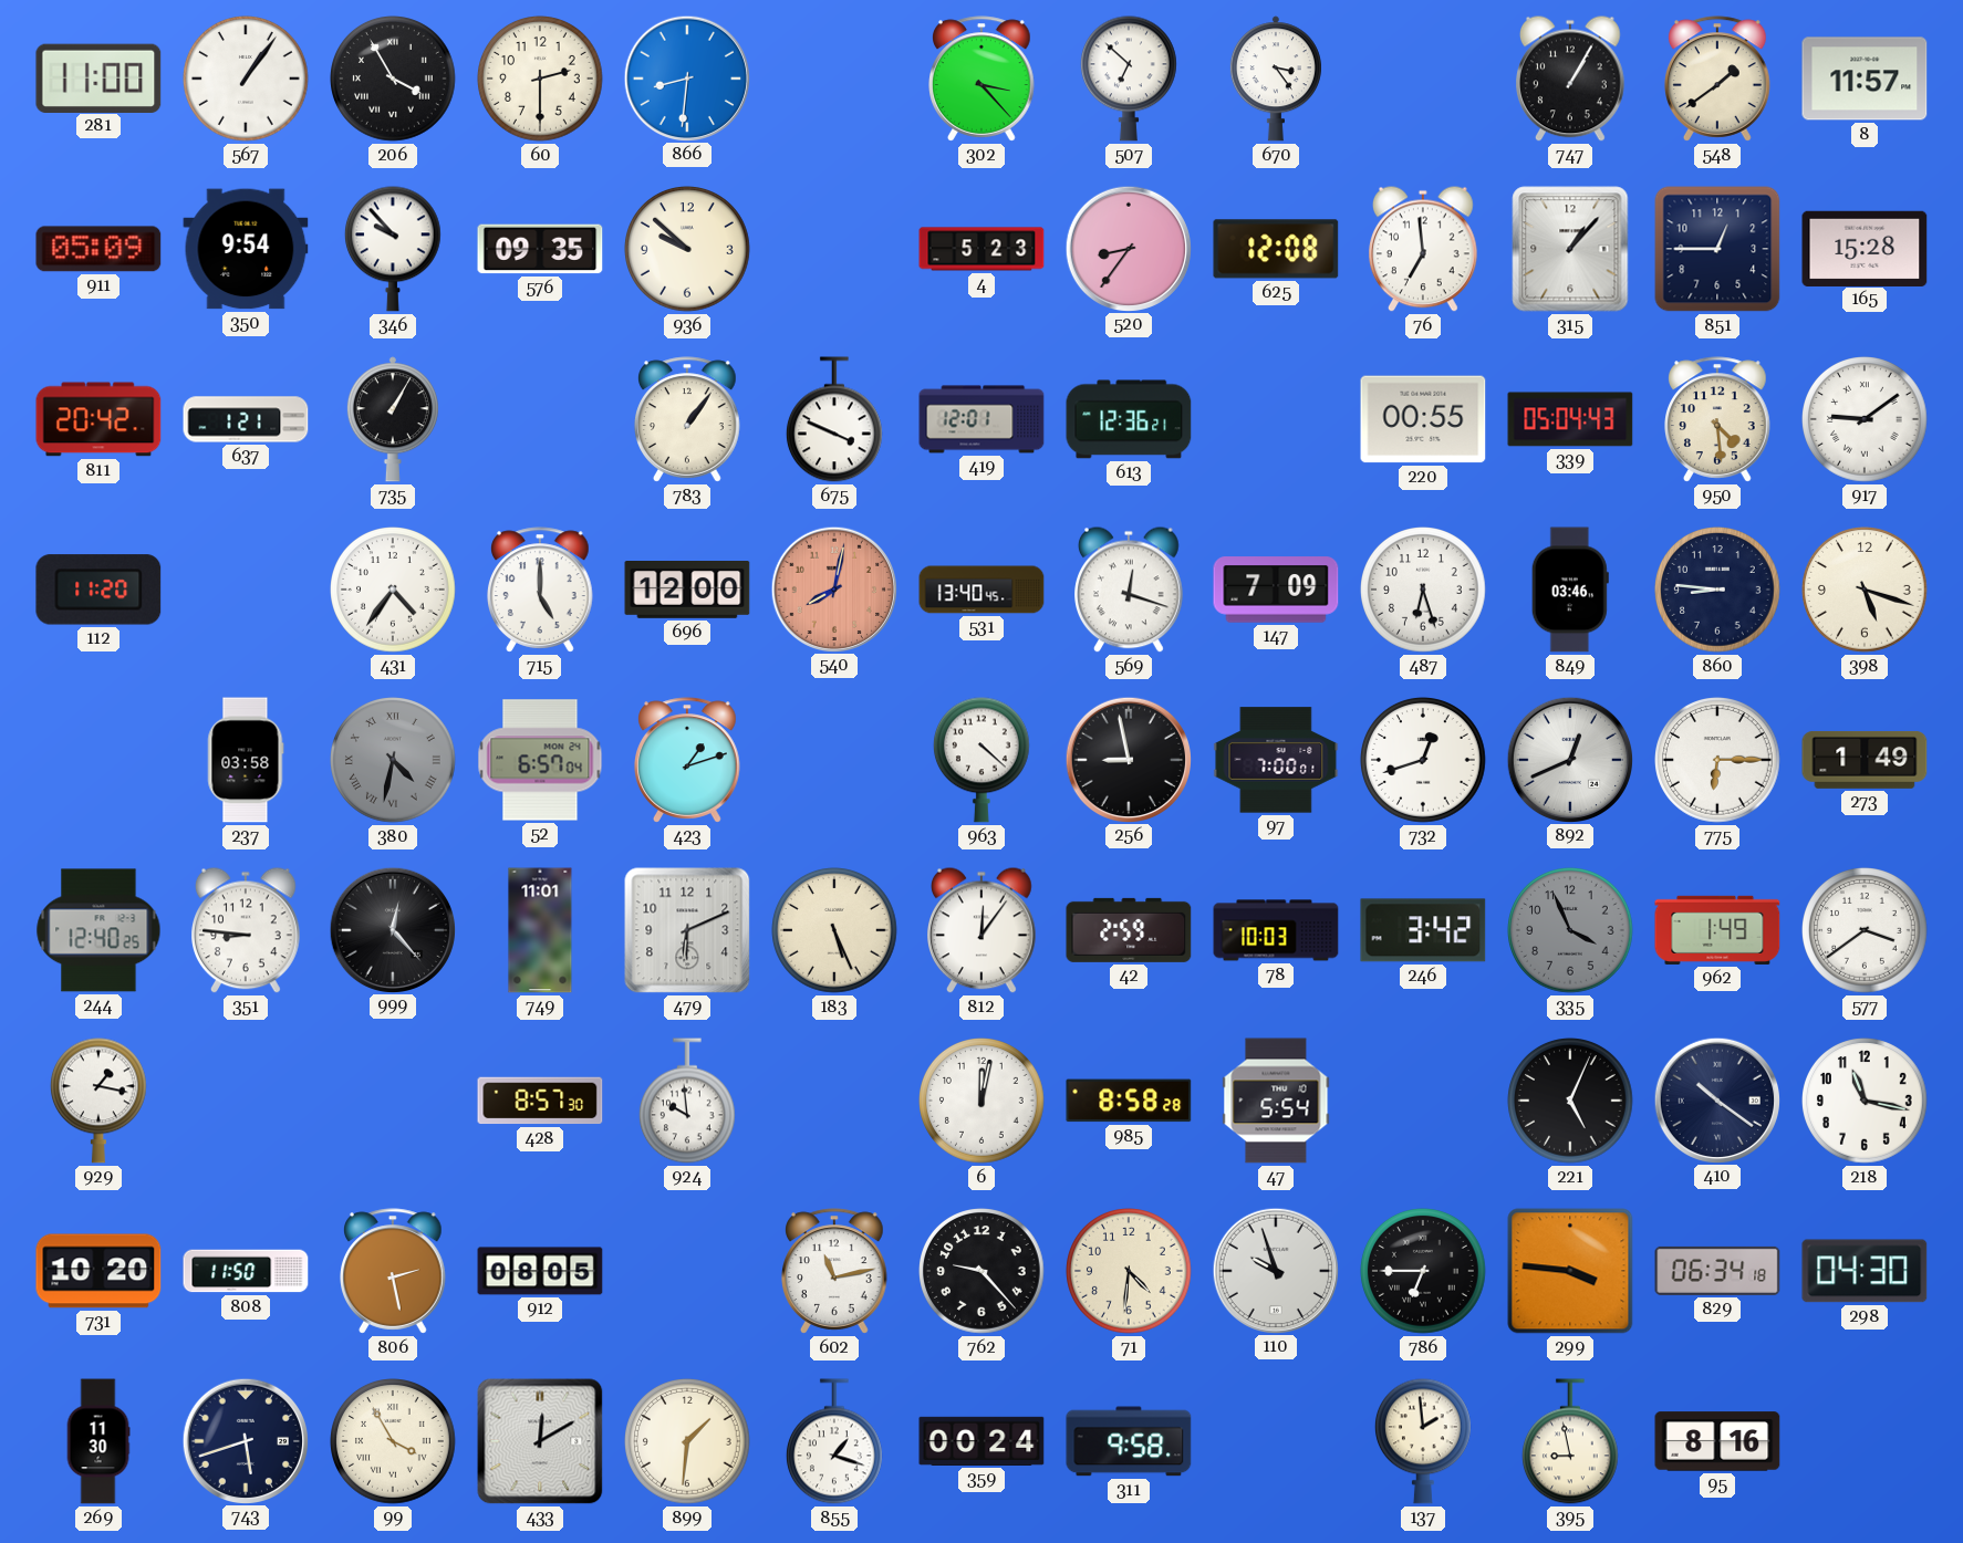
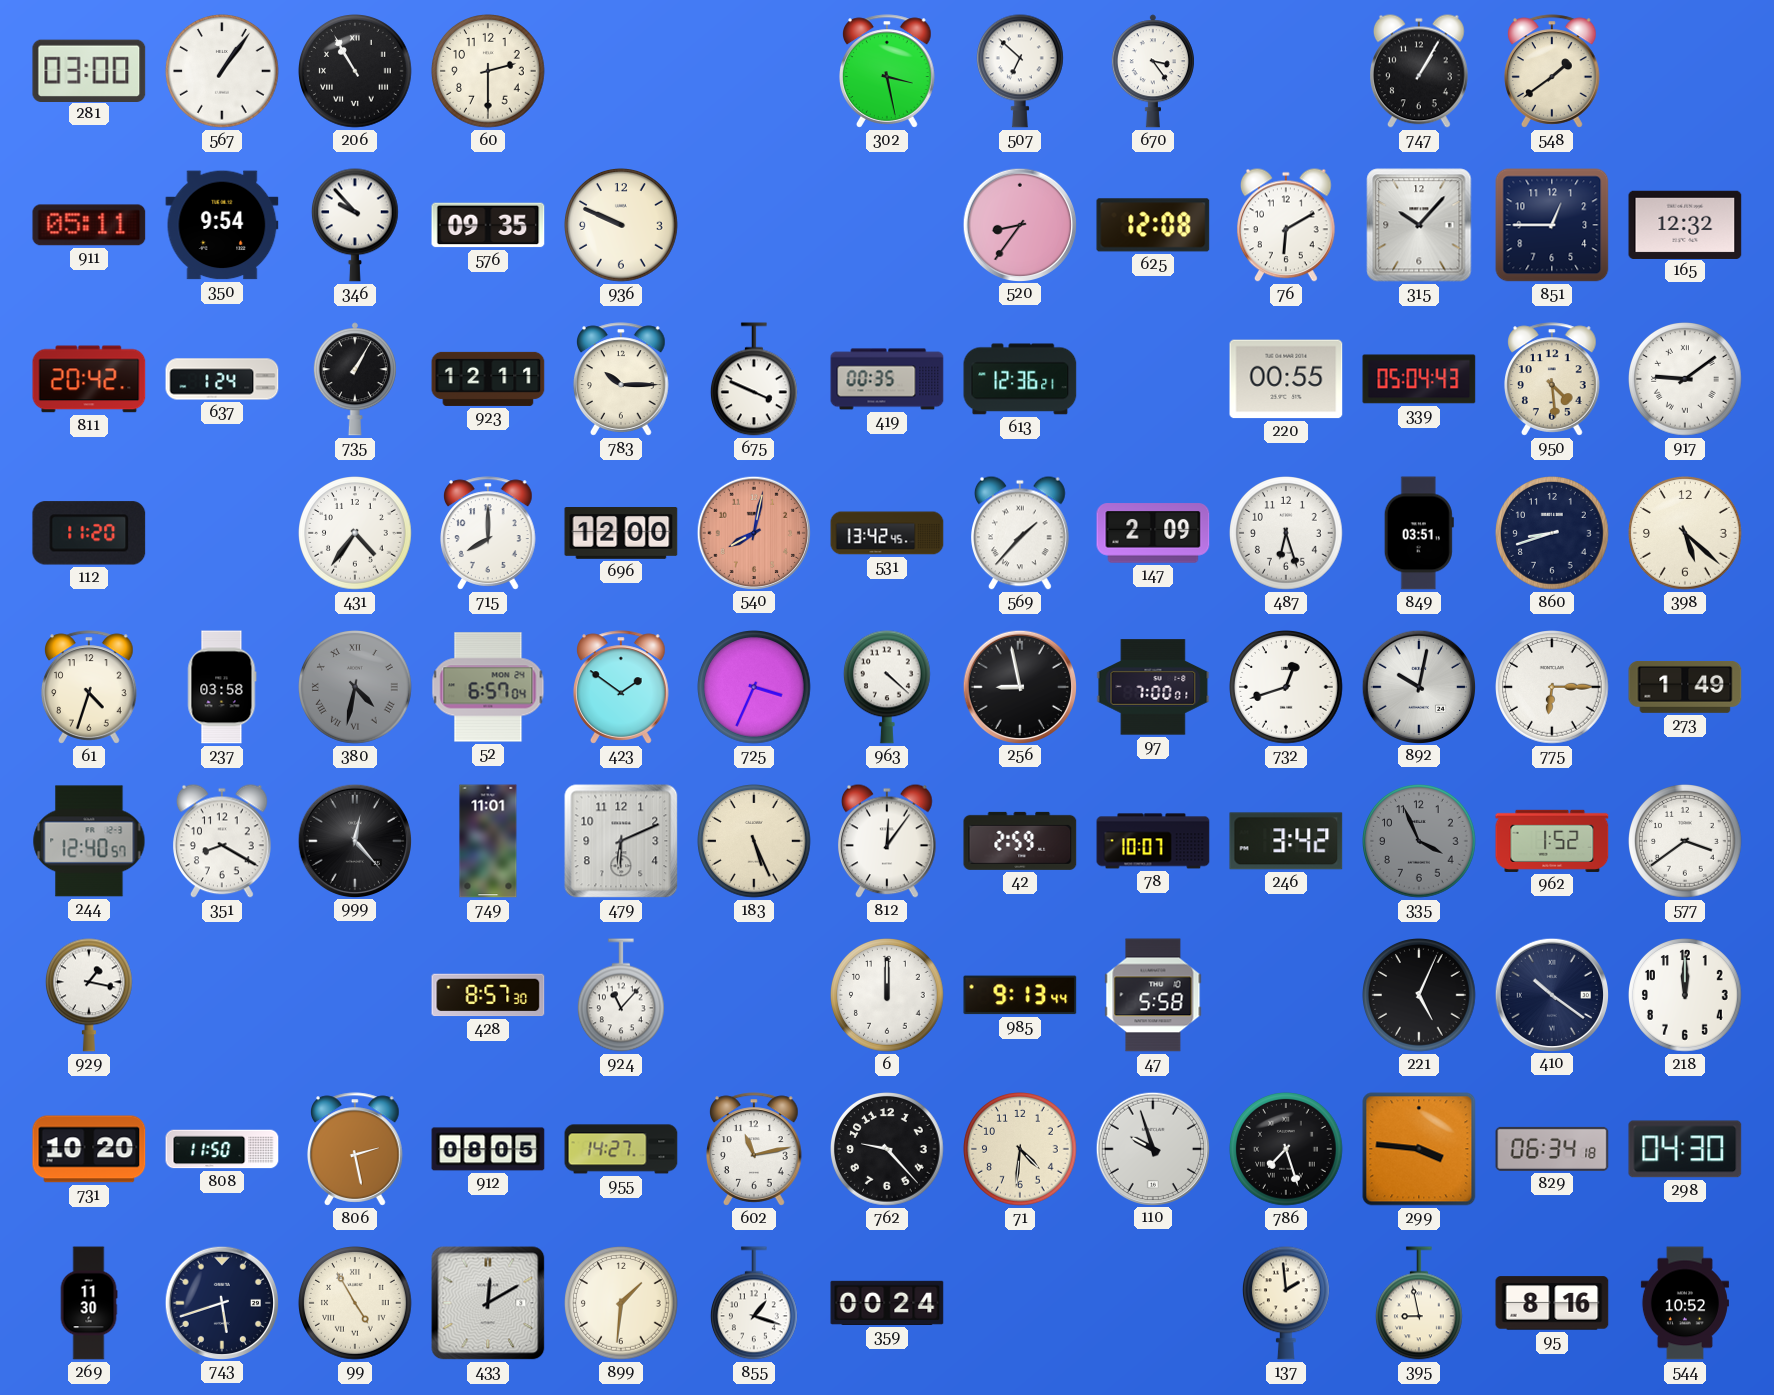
281: 11:00 -> 03:00 (89, 70)
206: 3:55 -> 10:55 (356, 72)
866: 8:31 -> none (686, 77)
302: 3:23 -> 3:28 (888, 71)
8: 11:57 -> none (1865, 79)
911: 05:09 -> 05:11 (89, 225)
936: 9:52 -> 9:49 (622, 226)
4: 5:23 -> none (981, 249)
76: 6:59 -> 6:10 (1287, 225)
315: 1:07 -> 10:07 (1419, 225)
165: 15:28 -> 12:32 (1685, 224)
637: 1:21 -> 1:24 (222, 379)
923: none -> 12:11 (488, 379)
783: 1:06 -> 10:15 (622, 379)
419: 12:01 -> 00:35 (887, 379)
715: 5:00 -> 8:00 (489, 533)
531: 13:40 -> 13:42 (887, 533)
569: 12:18 -> 1:37 (1021, 533)
147: 7:09 -> 2:09 (1153, 533)
849: 03:46 -> 03:51 (1419, 533)
860: 8:46 -> 8:42 (1553, 534)
398: 5:18 -> 5:22 (1686, 534)
61: none -> 4:33 (90, 687)
423: 1:12 -> 1:51 (622, 687)
725: none -> 3:34 (755, 688)
892: 12:41 -> 10:02 (1418, 686)
244: 12:40:25 -> 12:40:57 (89, 841)
351: 8:46 -> 8:20 (223, 841)
78: 10:03 -> 10:07 (1153, 841)
962: 1:49 -> 1:52 (1552, 841)
924: 9:59 -> 11:07 (621, 995)
6: 12:02 -> 12:00 (888, 996)
985: 8:58 -> 9:13 (1020, 995)
47: 5:54 -> 5:58 (1153, 995)
218: 11:17 -> 12:00 (1686, 996)
955: none -> 14:27 (621, 1149)
786: 6:45 -> 7:27 (1287, 1150)
99: 3:55 -> 4:55 (356, 1304)
311: 9:58 -> none (1129, 1441)
544: none -> 10:52 (1685, 1303)
